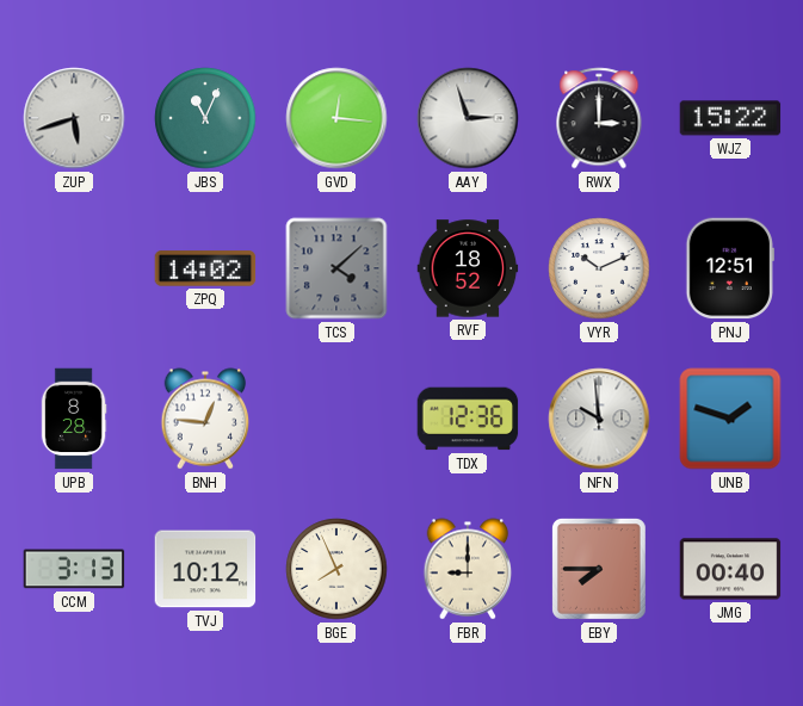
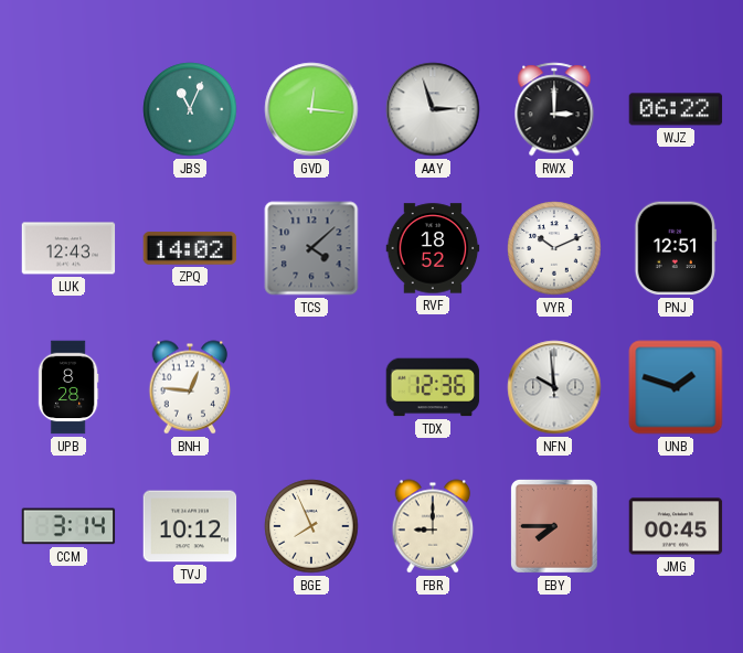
ZUP: 5:42 -> none (74, 118)
WJZ: 15:22 -> 06:22 (676, 109)
LUK: none -> 12:43 (68, 248)
CCM: 3:13 -> 3:14 (68, 526)
JMG: 00:40 -> 00:45 (676, 526)
